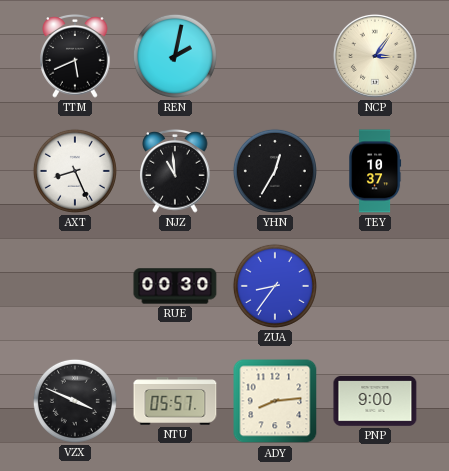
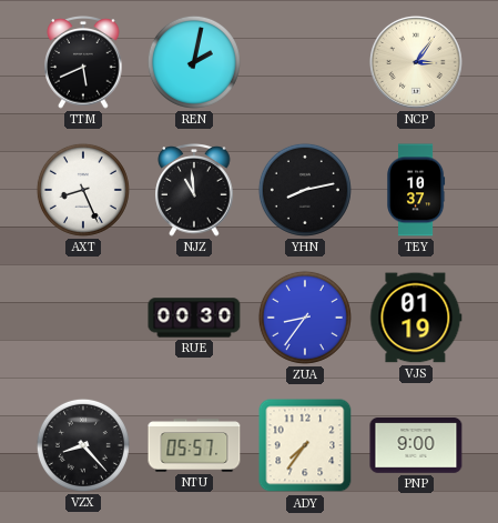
YHN: 12:35 -> 8:13 (305, 190)
VJS: none -> 01:19 (416, 318)
VZX: 3:49 -> 8:23 (83, 445)
ADY: 8:14 -> 7:36 (305, 445)
